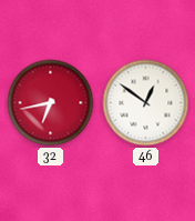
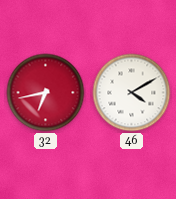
46: 12:51 -> 4:10 (132, 93)
